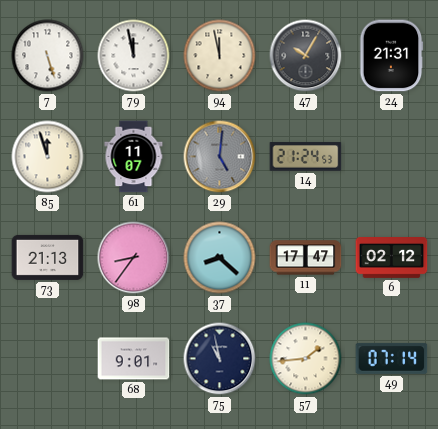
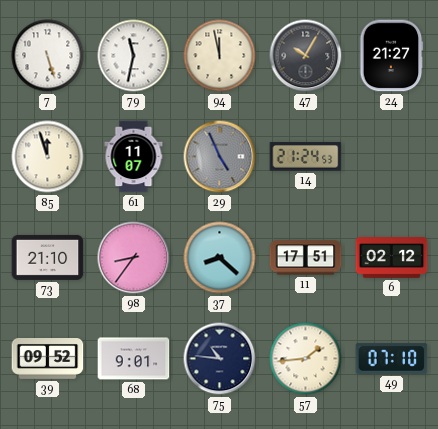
79: 11:58 -> 11:32 (134, 56)
24: 21:31 -> 21:27 (391, 56)
29: 5:01 -> 4:56 (220, 157)
73: 21:13 -> 21:10 (48, 257)
11: 17:47 -> 17:51 (306, 258)
39: none -> 09:52 (48, 359)
75: 10:58 -> 10:46 (220, 359)
49: 07:14 -> 07:10 (392, 358)
